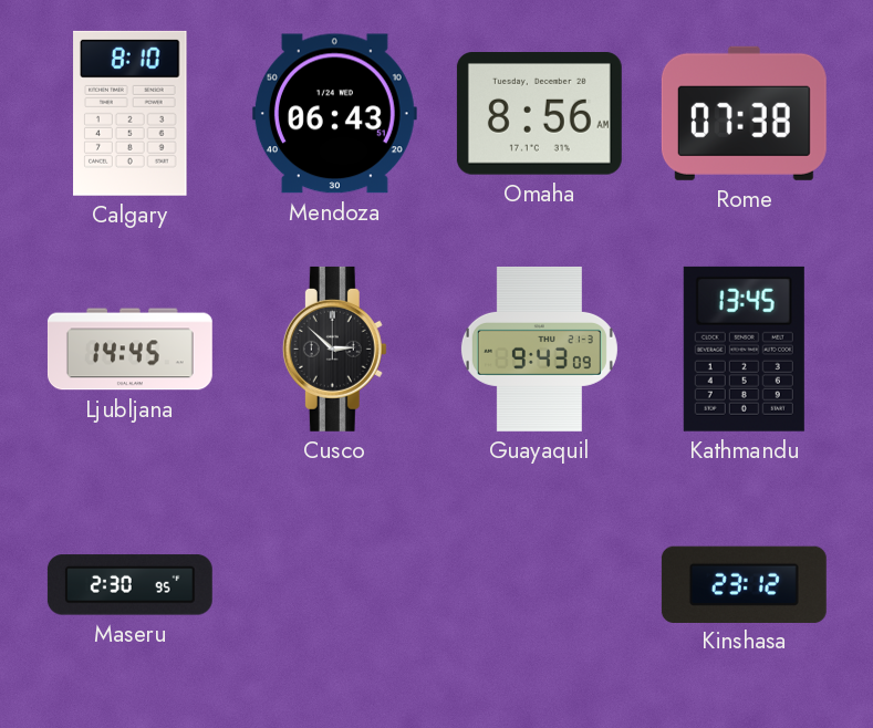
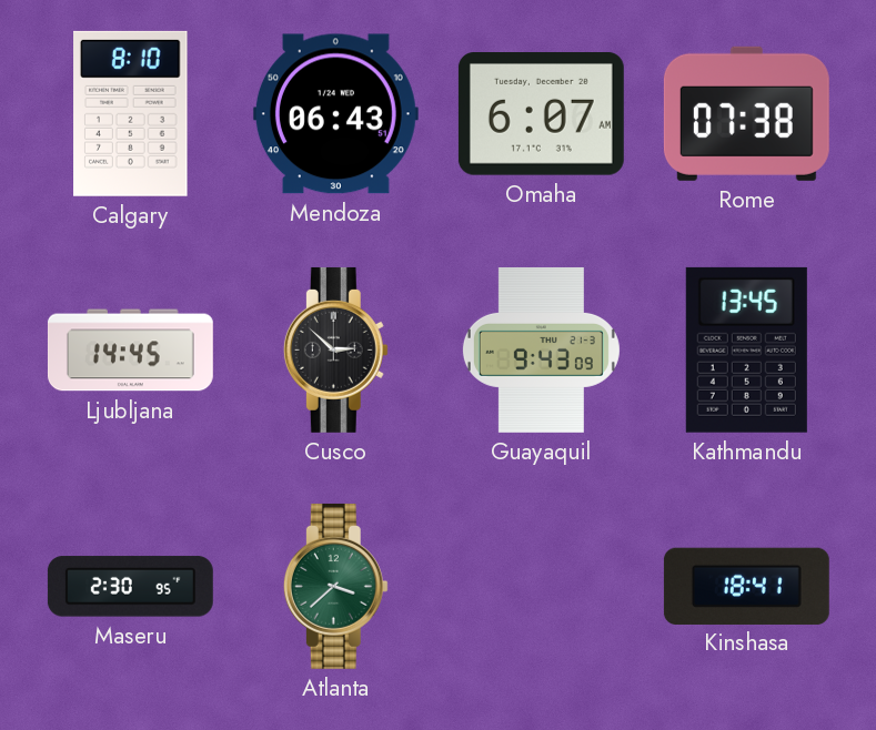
Omaha: 8:56 -> 6:07 (541, 114)
Atlanta: none -> 3:38 (335, 586)
Kinshasa: 23:12 -> 18:41 (746, 586)
